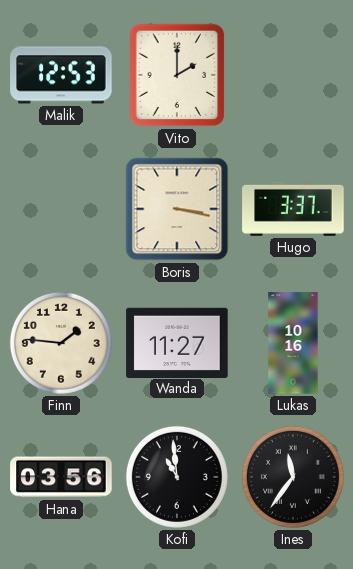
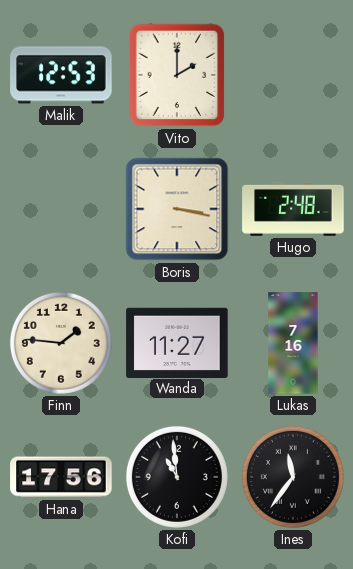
Hugo: 3:37 -> 2:48 (293, 209)
Lukas: 10:16 -> 7:16 (293, 343)
Hana: 03:56 -> 17:56 (61, 477)
